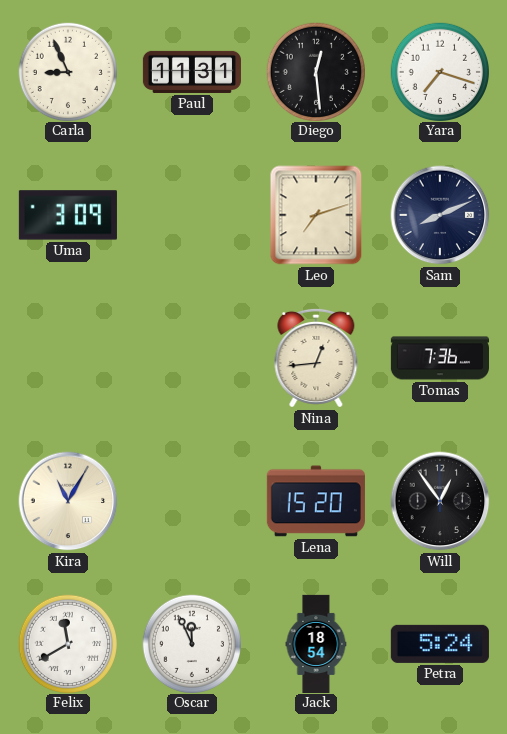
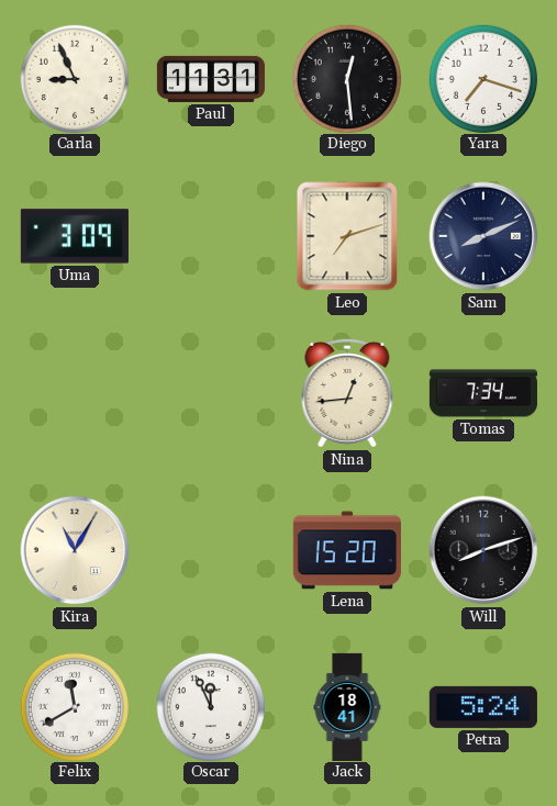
Tomas: 7:36 -> 7:34 (483, 393)
Will: 12:54 -> 8:12 (483, 550)
Jack: 18:54 -> 18:41 (347, 706)
